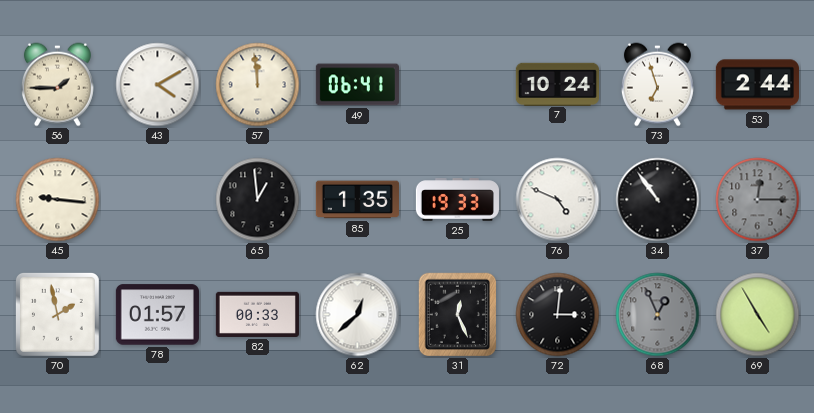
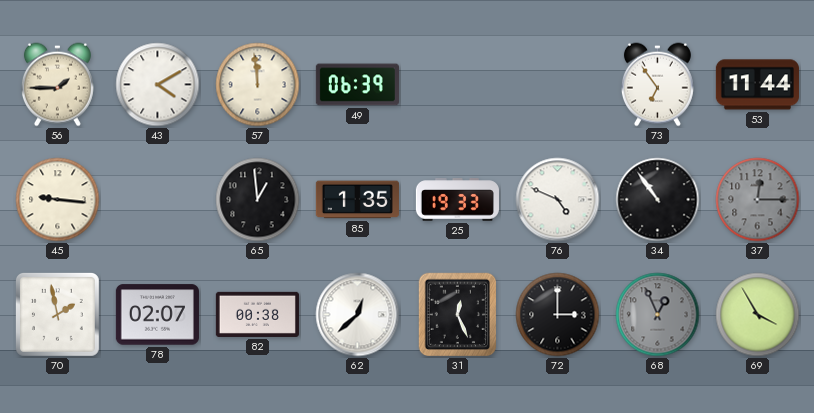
49: 06:41 -> 06:39 (357, 85)
7: 10:24 -> none (557, 84)
73: 6:57 -> 6:54 (657, 85)
53: 2:44 -> 11:44 (757, 85)
78: 01:57 -> 02:07 (157, 315)
82: 00:33 -> 00:38 (257, 314)
72: 3:01 -> 3:00 (558, 315)
69: 4:55 -> 3:55 (758, 315)
